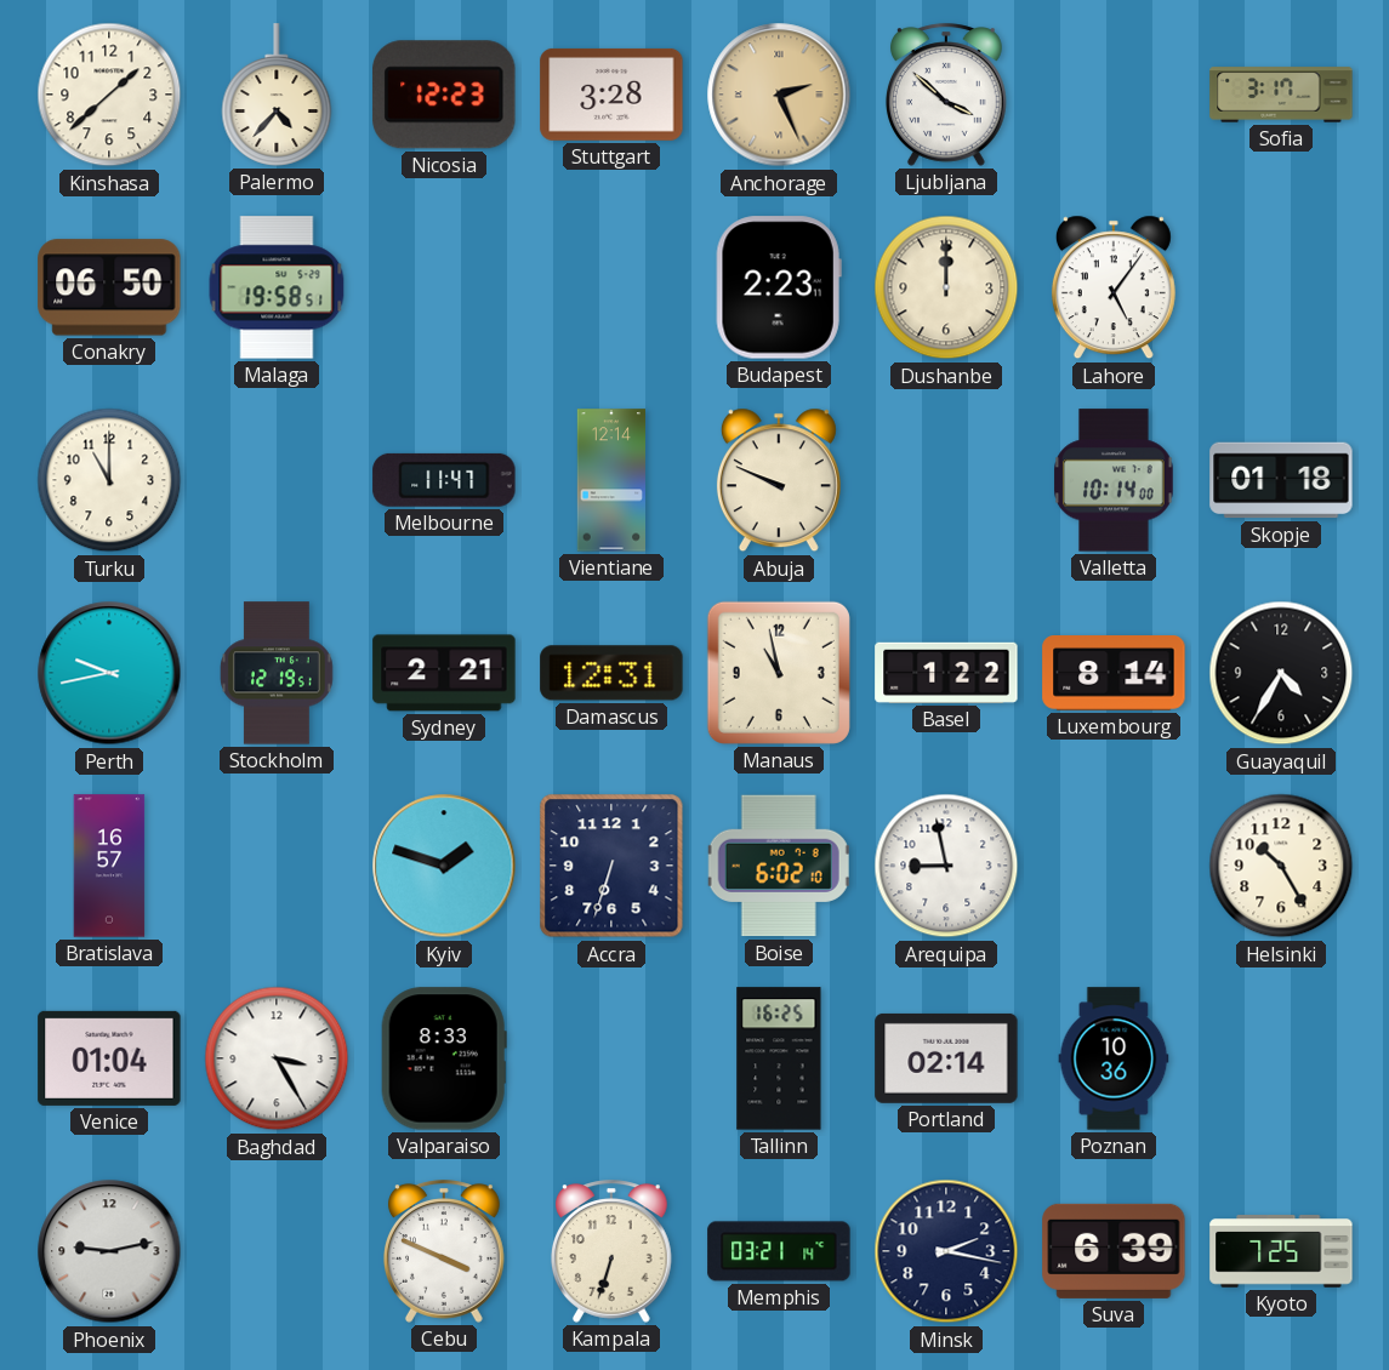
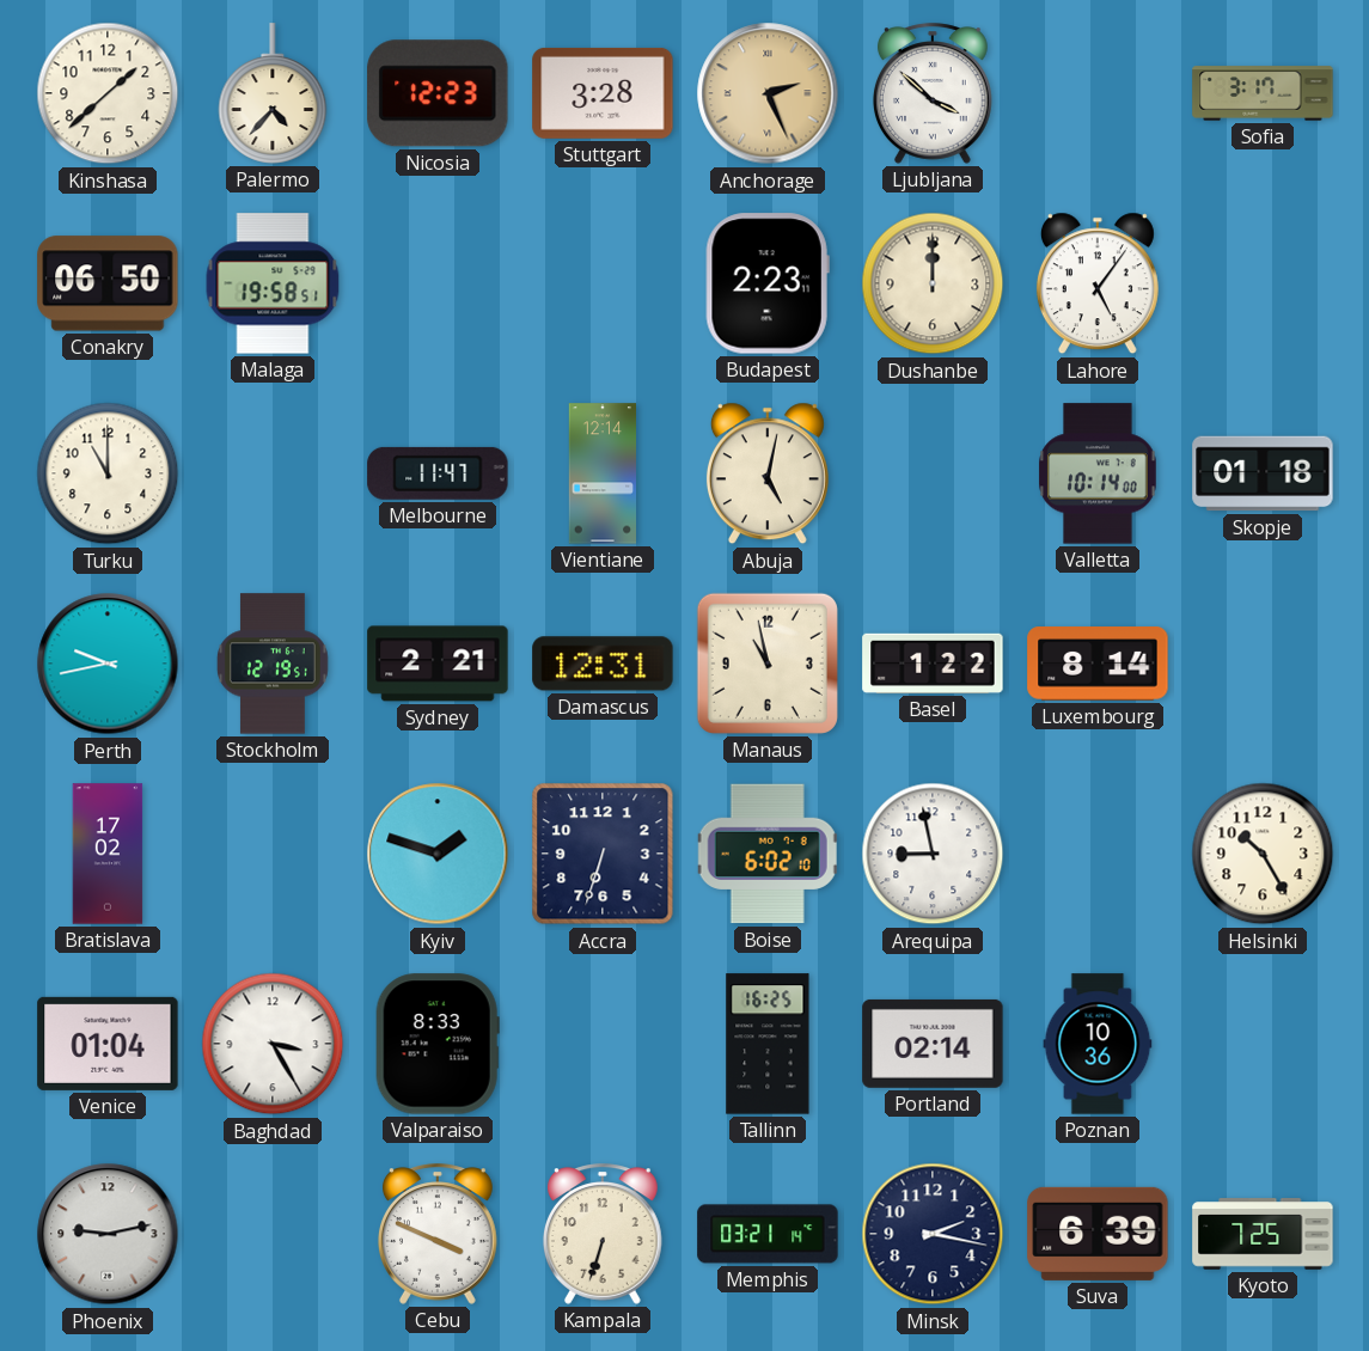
Abuja: 9:49 -> 5:02 (768, 473)
Guayaquil: 4:35 -> none (1281, 673)
Bratislava: 16:57 -> 17:02 (108, 854)
